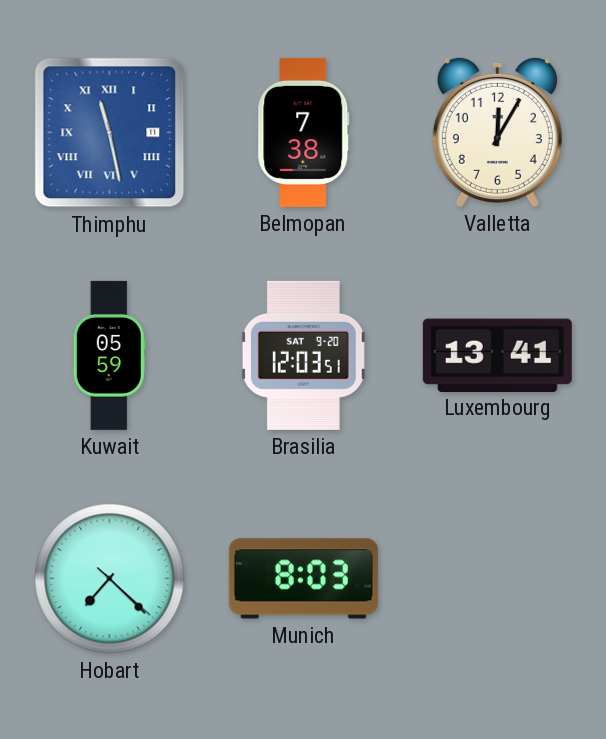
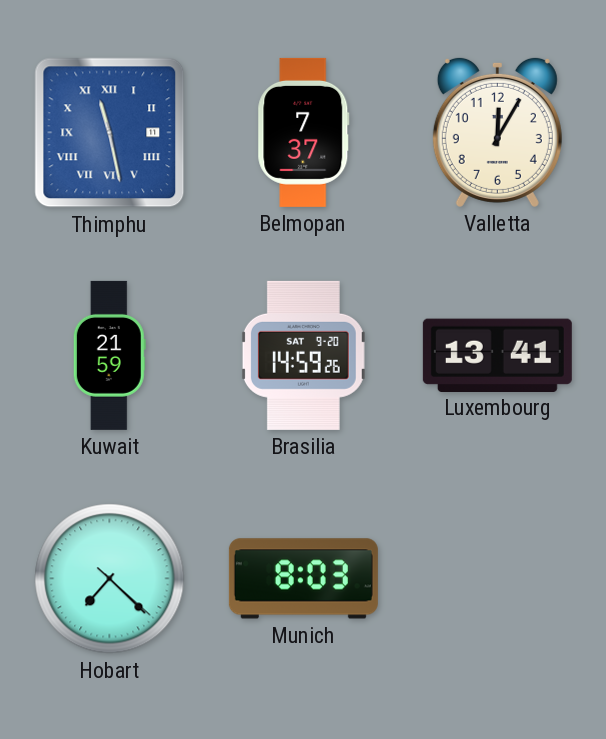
Belmopan: 7:38 -> 7:37 (304, 132)
Kuwait: 05:59 -> 21:59 (109, 355)
Brasilia: 12:03 -> 14:59 (303, 355)
